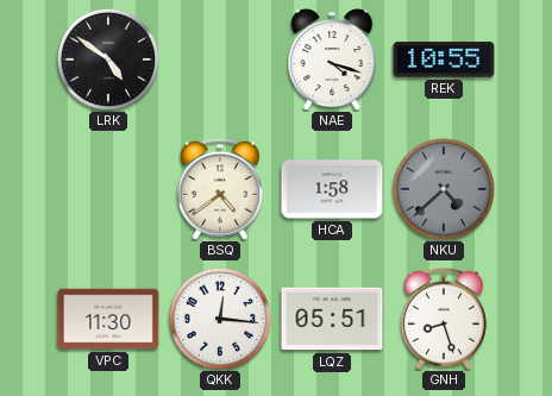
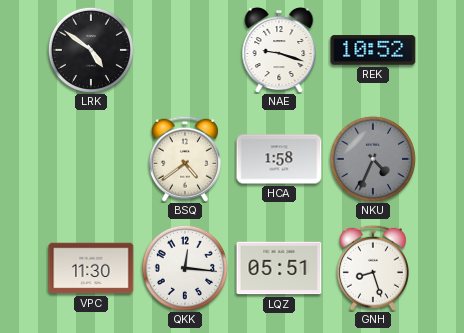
NAE: 4:18 -> 9:18 (279, 51)
REK: 10:55 -> 10:52 (373, 50)
NKU: 4:38 -> 4:34 (373, 159)
